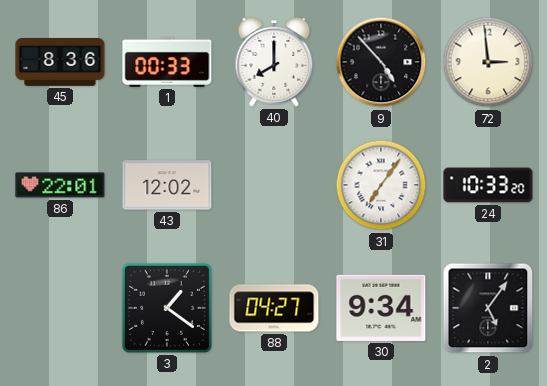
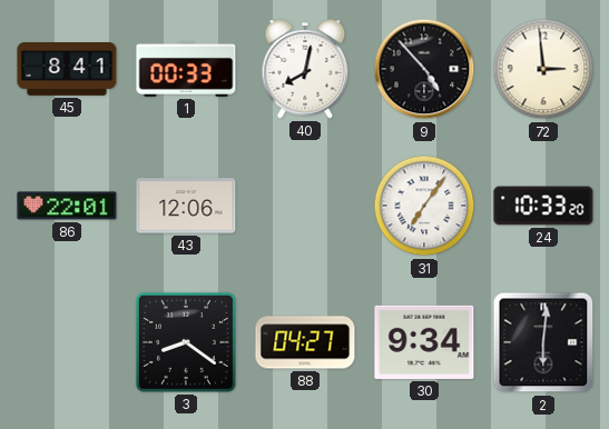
45: 8:36 -> 8:41 (67, 70)
40: 8:00 -> 8:02 (305, 70)
43: 12:02 -> 12:06 (186, 206)
3: 1:21 -> 8:21 (186, 342)
2: 5:06 -> 6:01 (543, 342)
